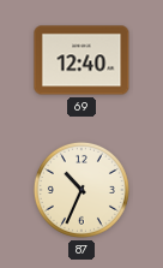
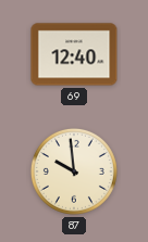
87: 10:34 -> 9:59 (74, 171)
